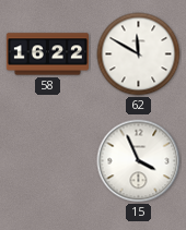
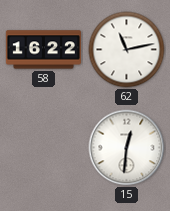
62: 11:50 -> 11:13 (127, 50)
15: 3:56 -> 12:31 (127, 148)
